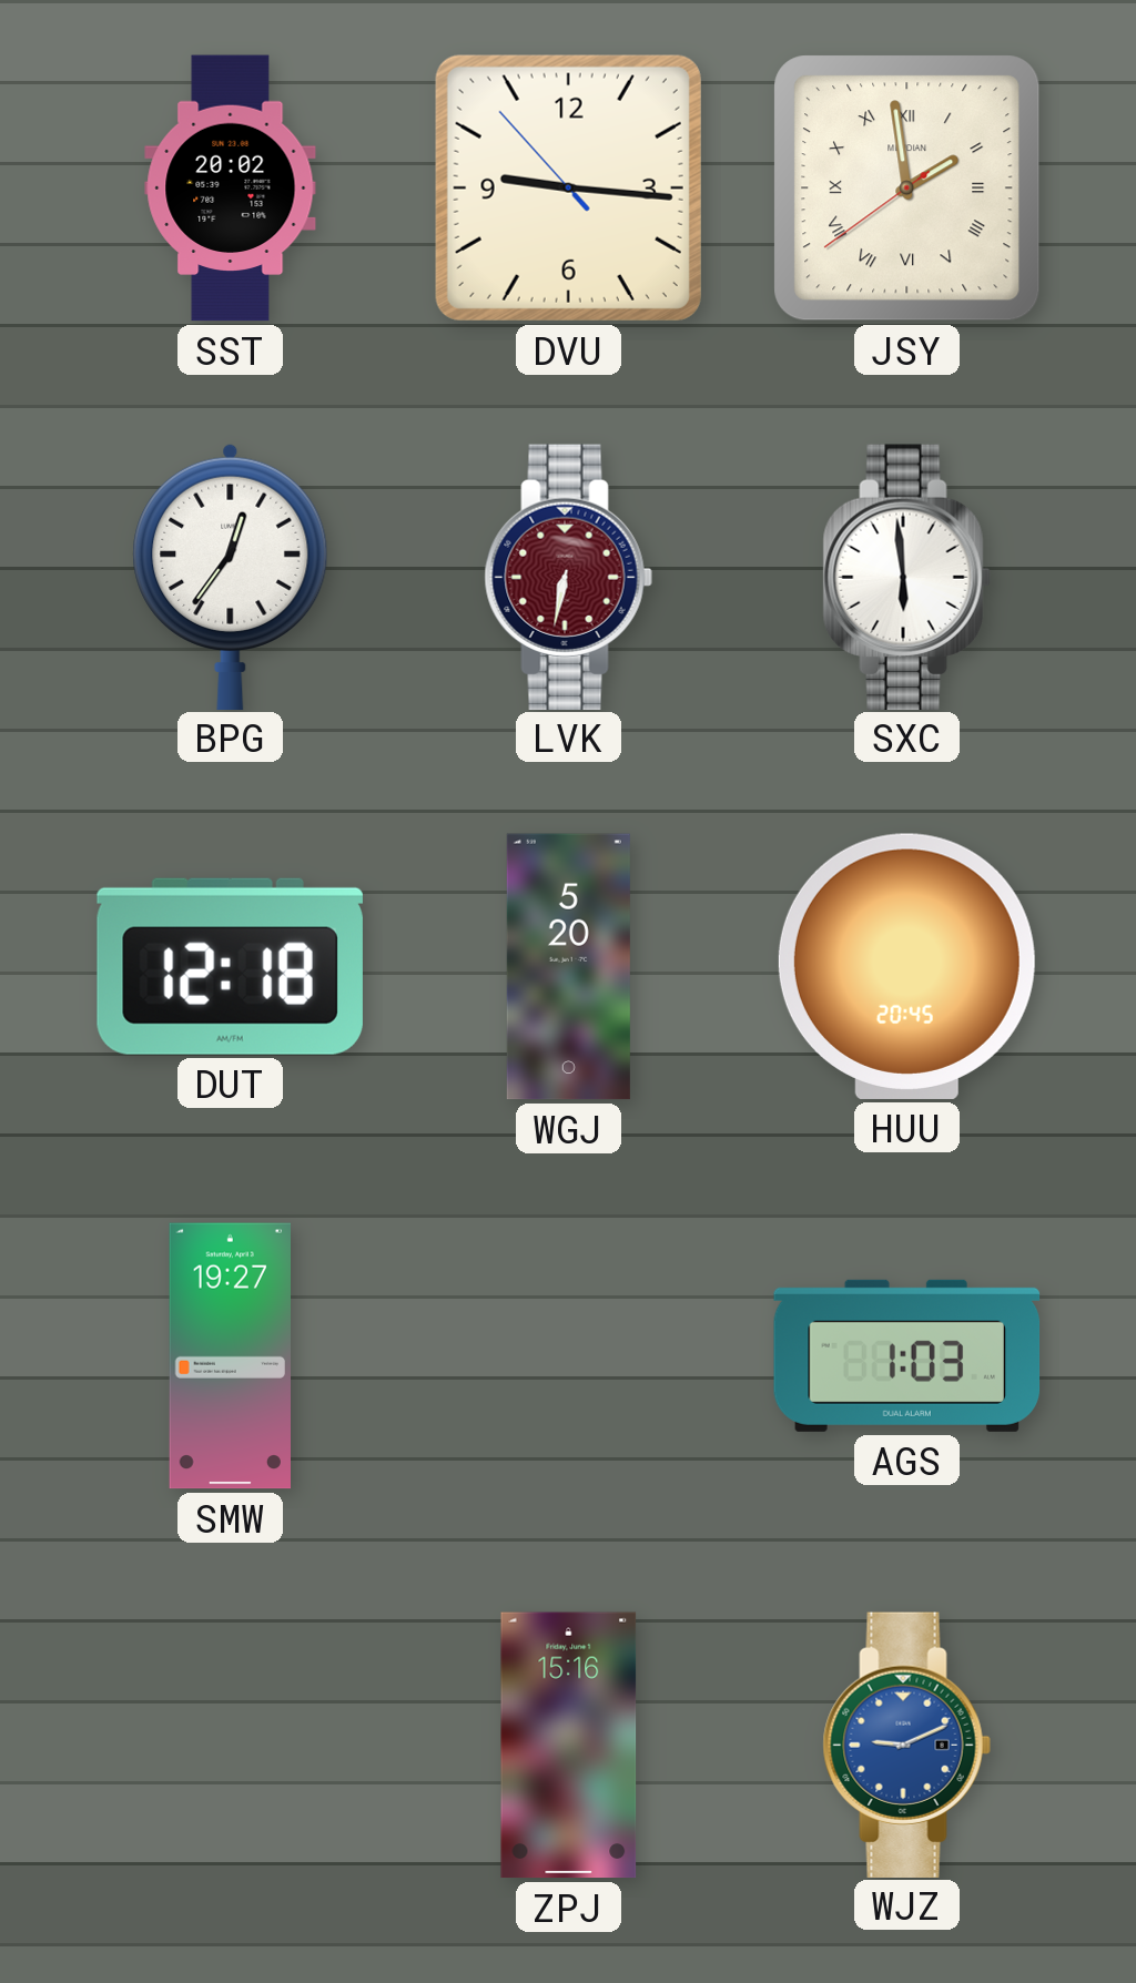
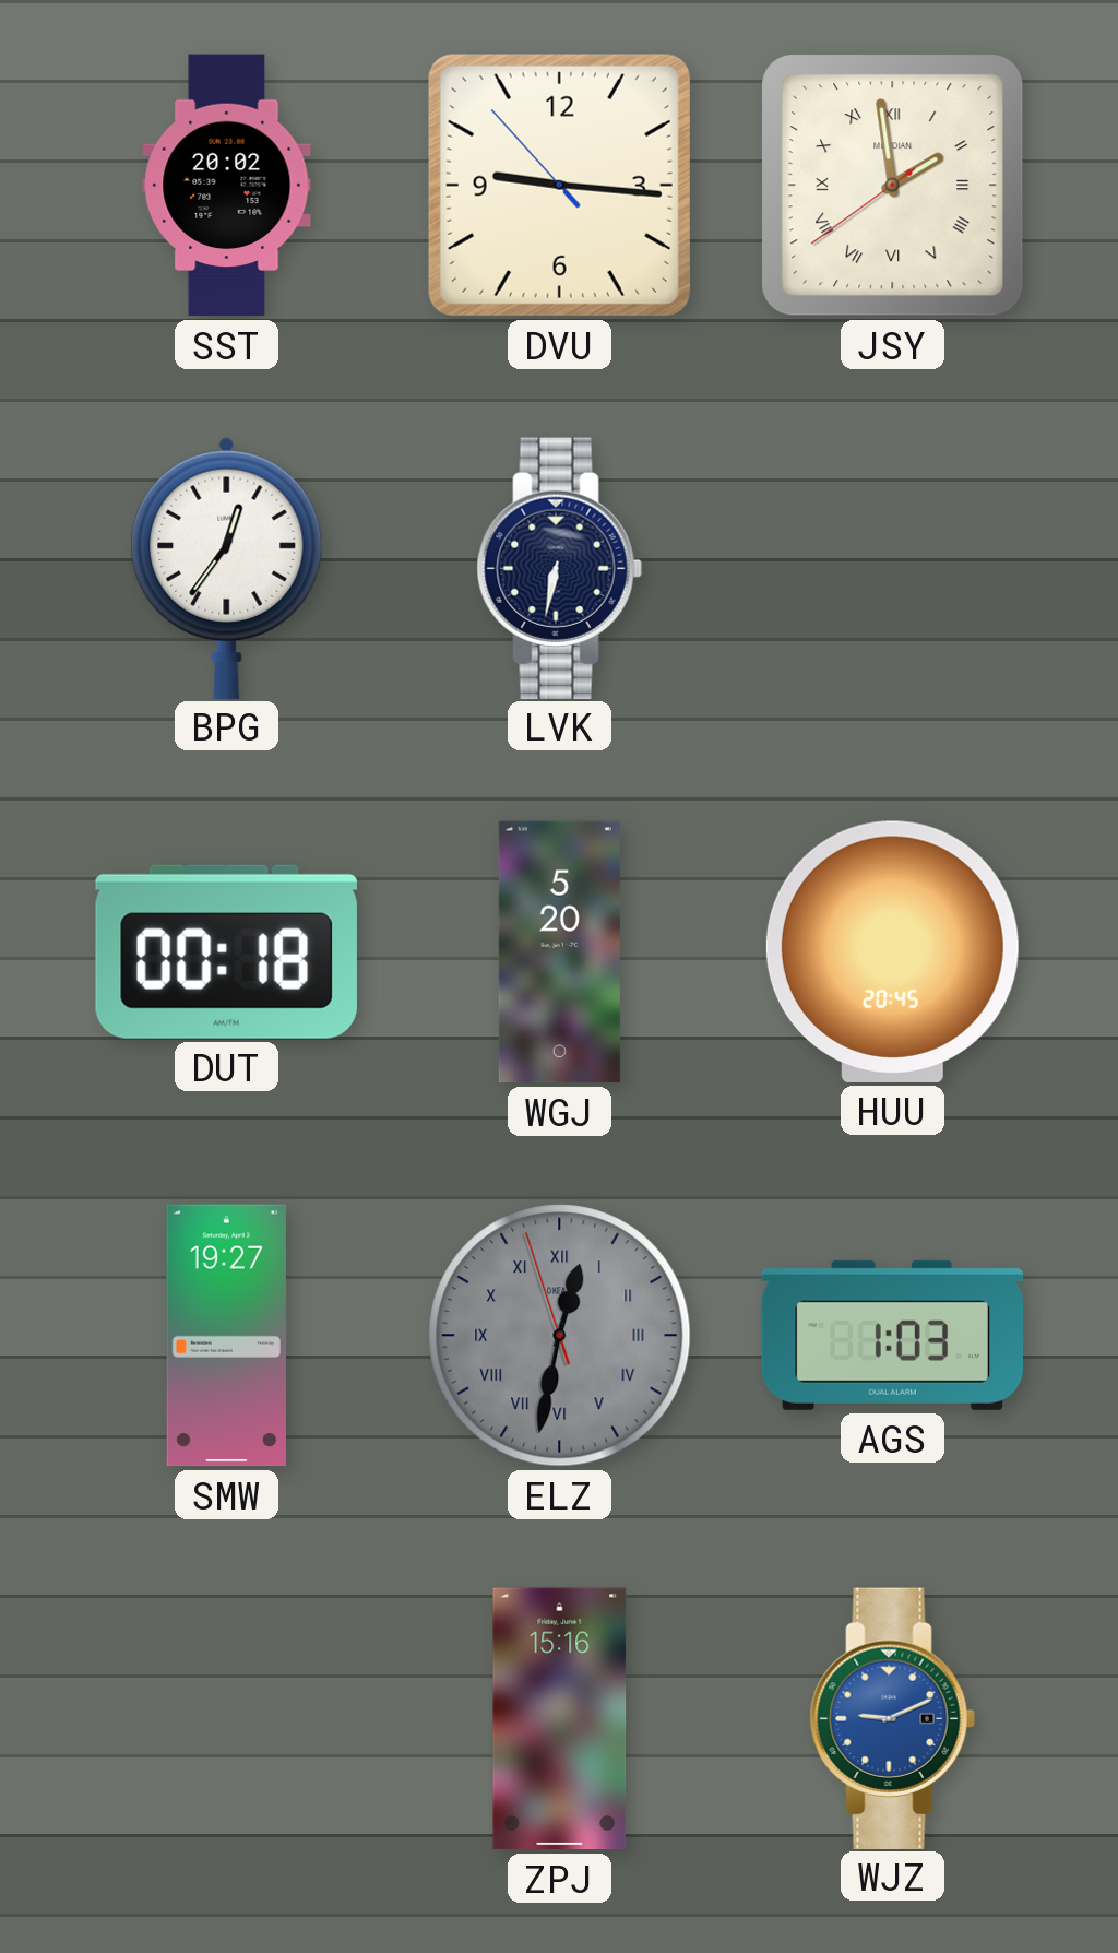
LVK dial: burgundy -> navy (559, 568)
SXC: 5:59 -> none (906, 577)
DUT: 12:18 -> 00:18 (226, 951)
ELZ: none -> 12:31 (560, 1336)
